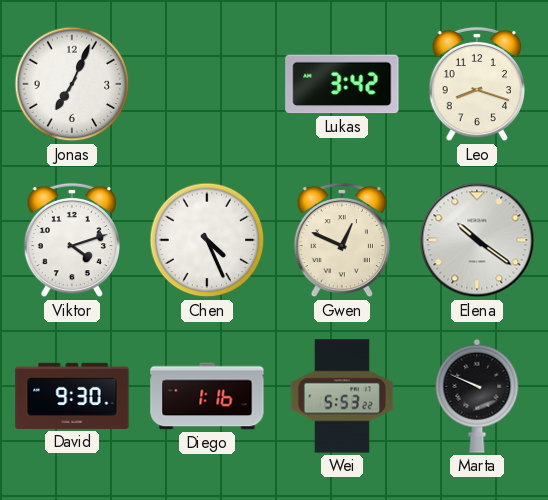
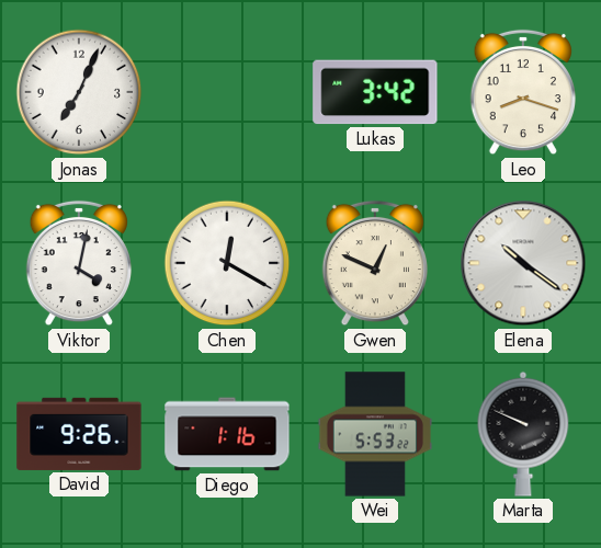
Viktor: 4:12 -> 4:02 (78, 263)
Chen: 4:26 -> 12:20 (227, 263)
David: 9:30 -> 9:26 (79, 434)
